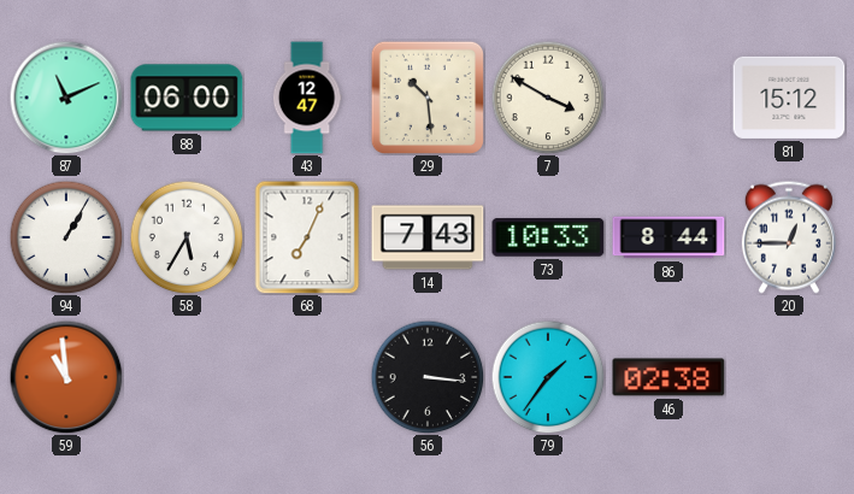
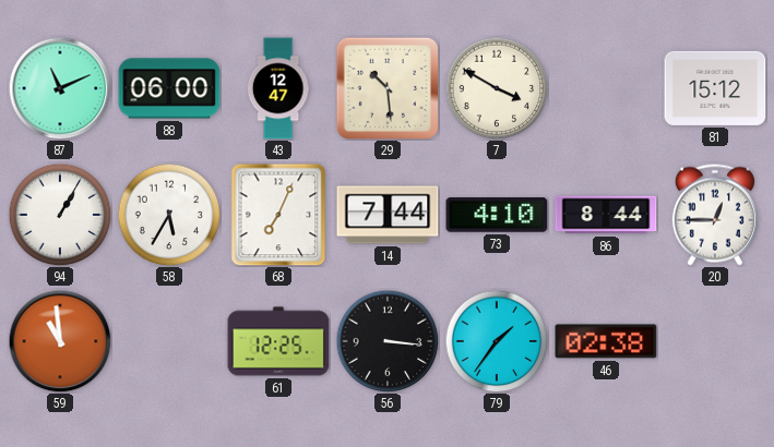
14: 7:43 -> 7:44 (388, 215)
73: 10:33 -> 4:10 (497, 215)
61: none -> 12:25 (278, 341)
